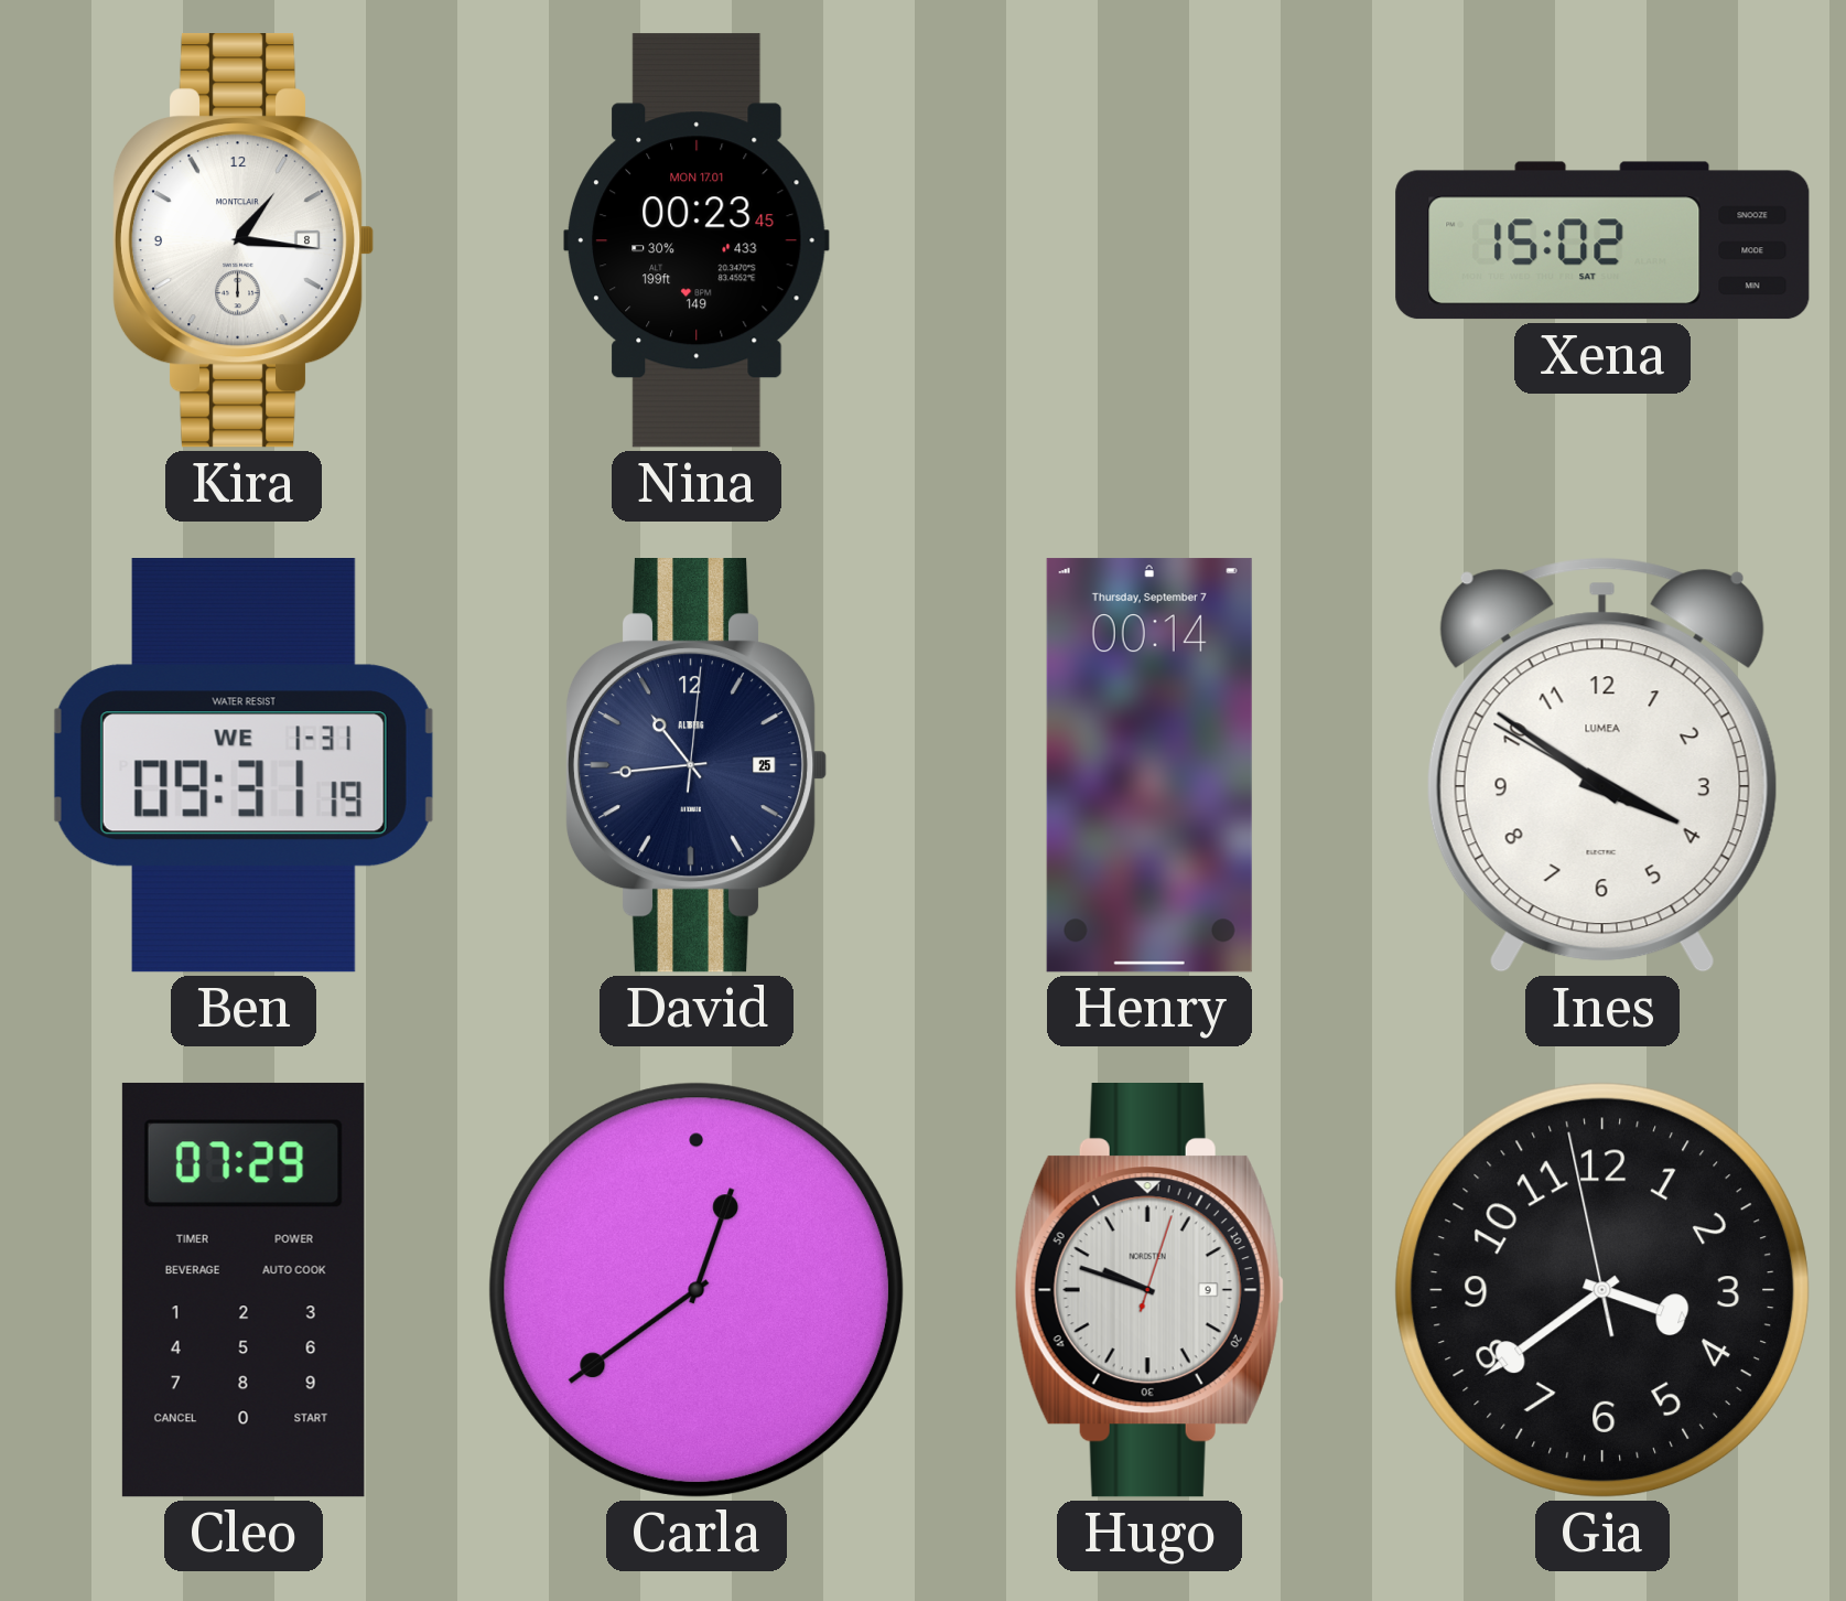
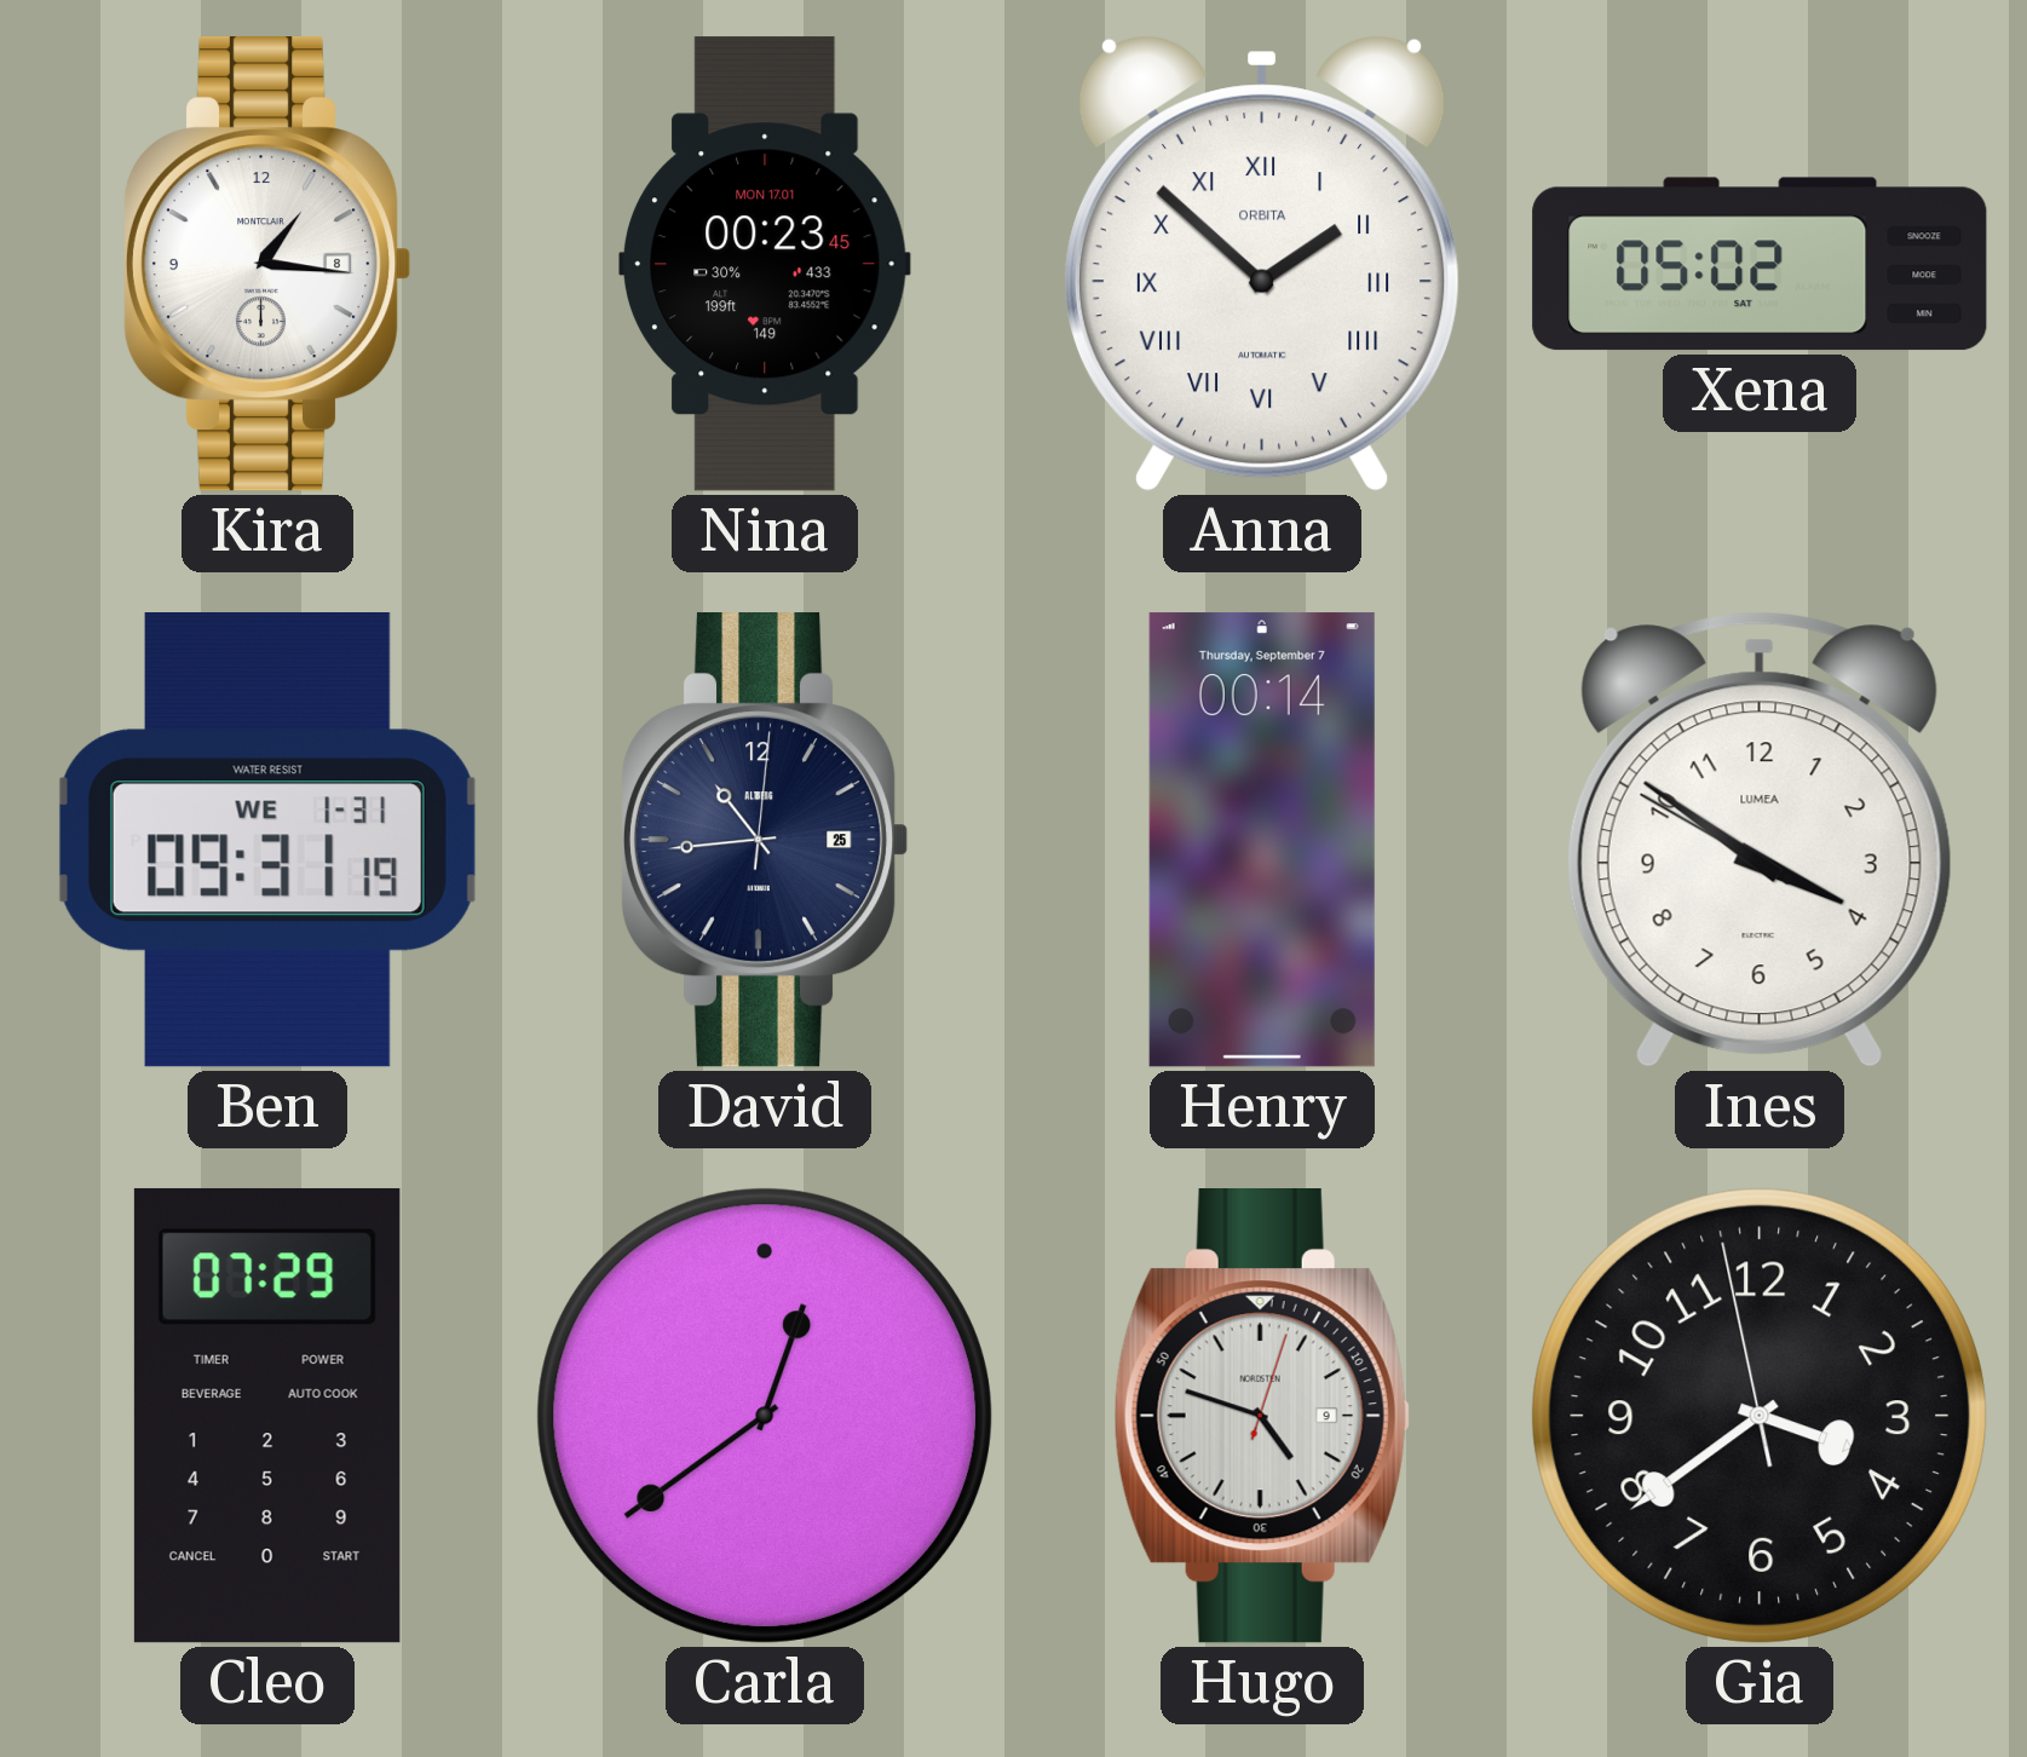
Anna: none -> 1:52 (1262, 264)
Xena: 15:02 -> 05:02 (1760, 264)
Hugo: 9:48 -> 4:48 (1262, 1417)
